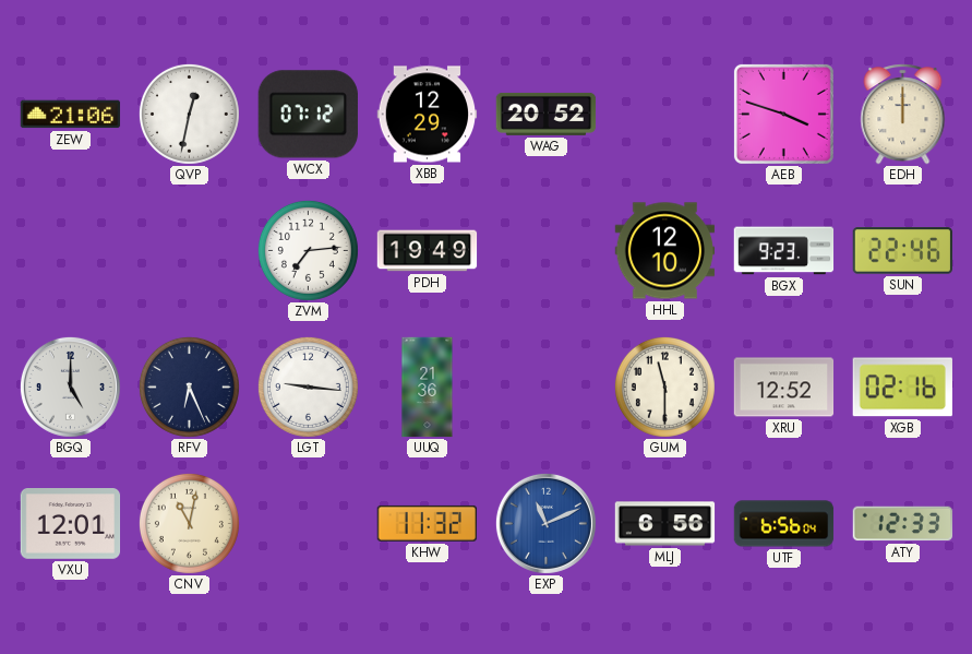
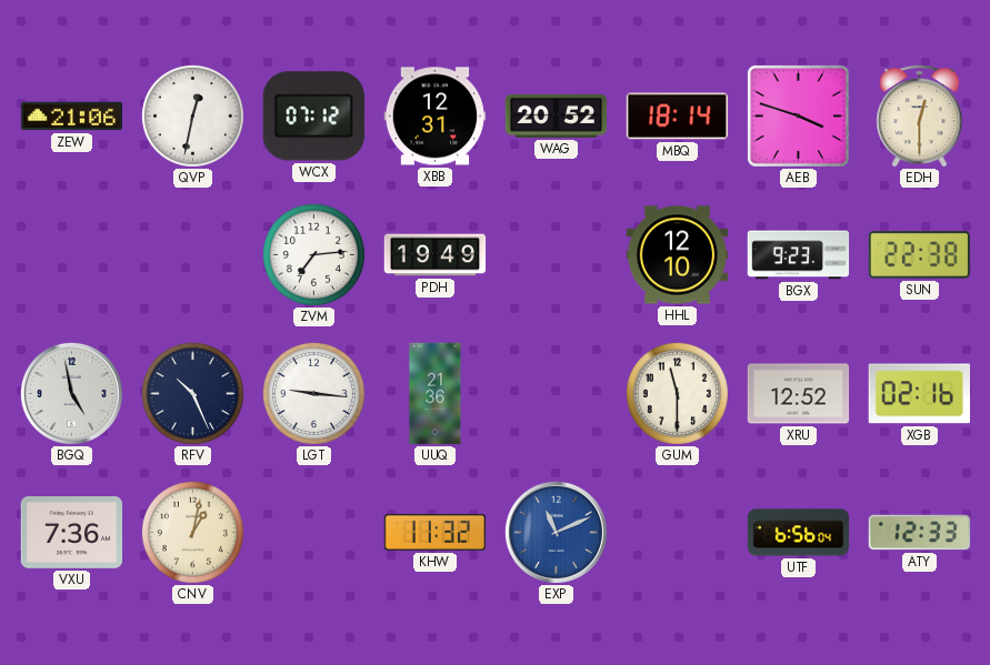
XBB: 12:29 -> 12:31 (436, 117)
MBQ: none -> 18:14 (678, 117)
EDH: 12:00 -> 12:30 (920, 117)
SUN: 22:46 -> 22:38 (919, 255)
BGQ: 5:00 -> 4:58 (71, 393)
RFV: 6:26 -> 10:26 (192, 393)
VXU: 12:01 -> 7:36 (72, 533)
CNV: 11:02 -> 1:02 (192, 532)
MLJ: 6:56 -> none (665, 524)
